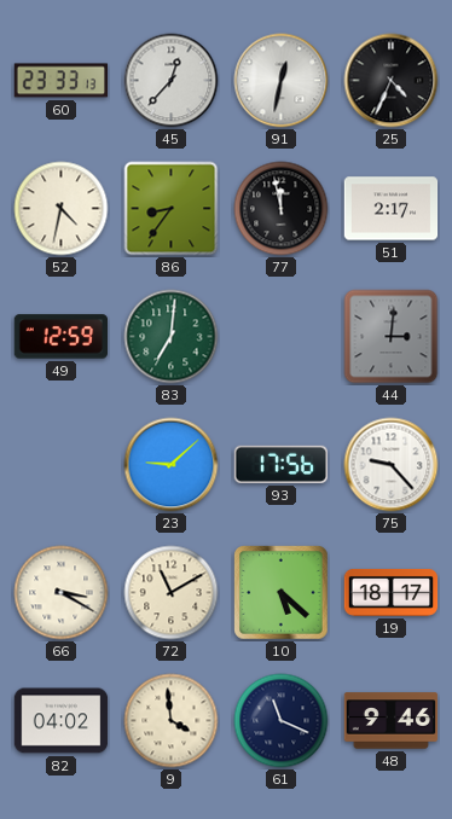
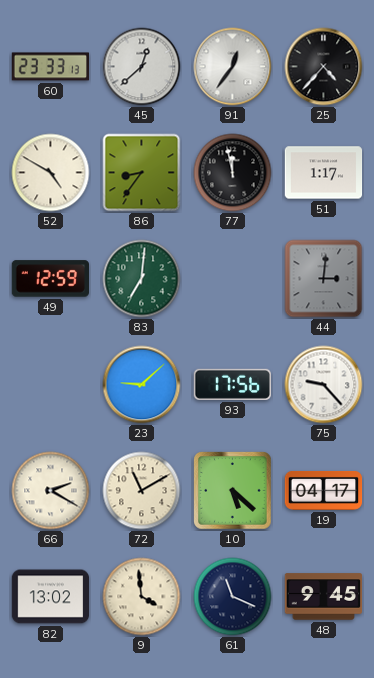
45: 12:37 -> 12:38 (142, 67)
91: 12:32 -> 12:36 (233, 67)
25: 4:34 -> 4:37 (324, 67)
52: 4:32 -> 4:50 (51, 173)
51: 2:17 -> 1:17 (324, 173)
66: 3:20 -> 2:20 (51, 491)
19: 18:17 -> 04:17 (324, 490)
82: 04:02 -> 13:02 (51, 597)
48: 9:46 -> 9:45 (324, 597)
